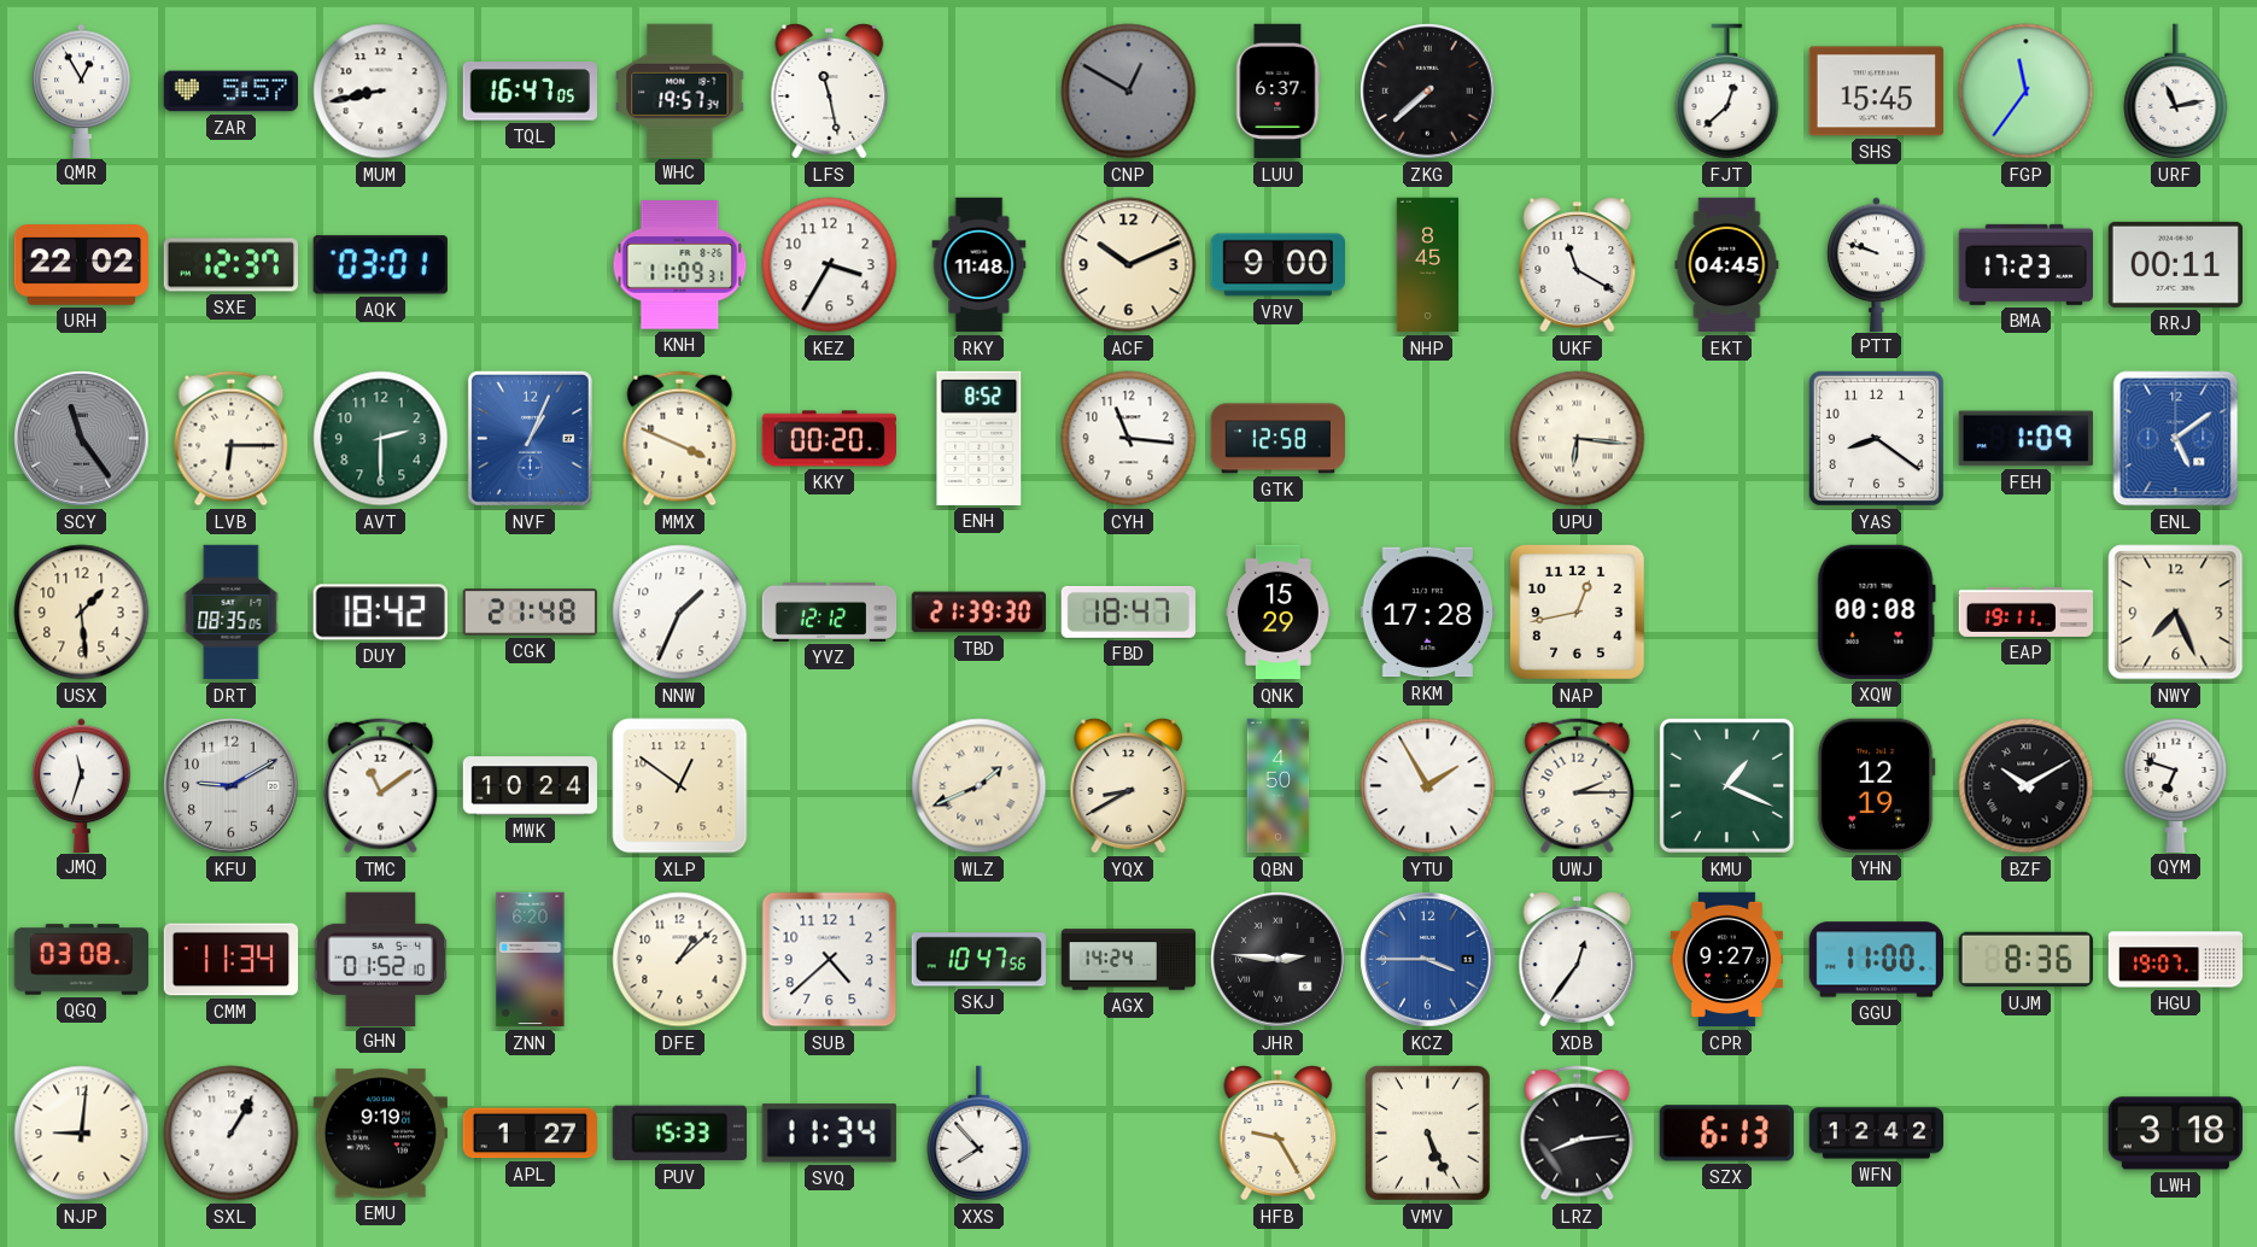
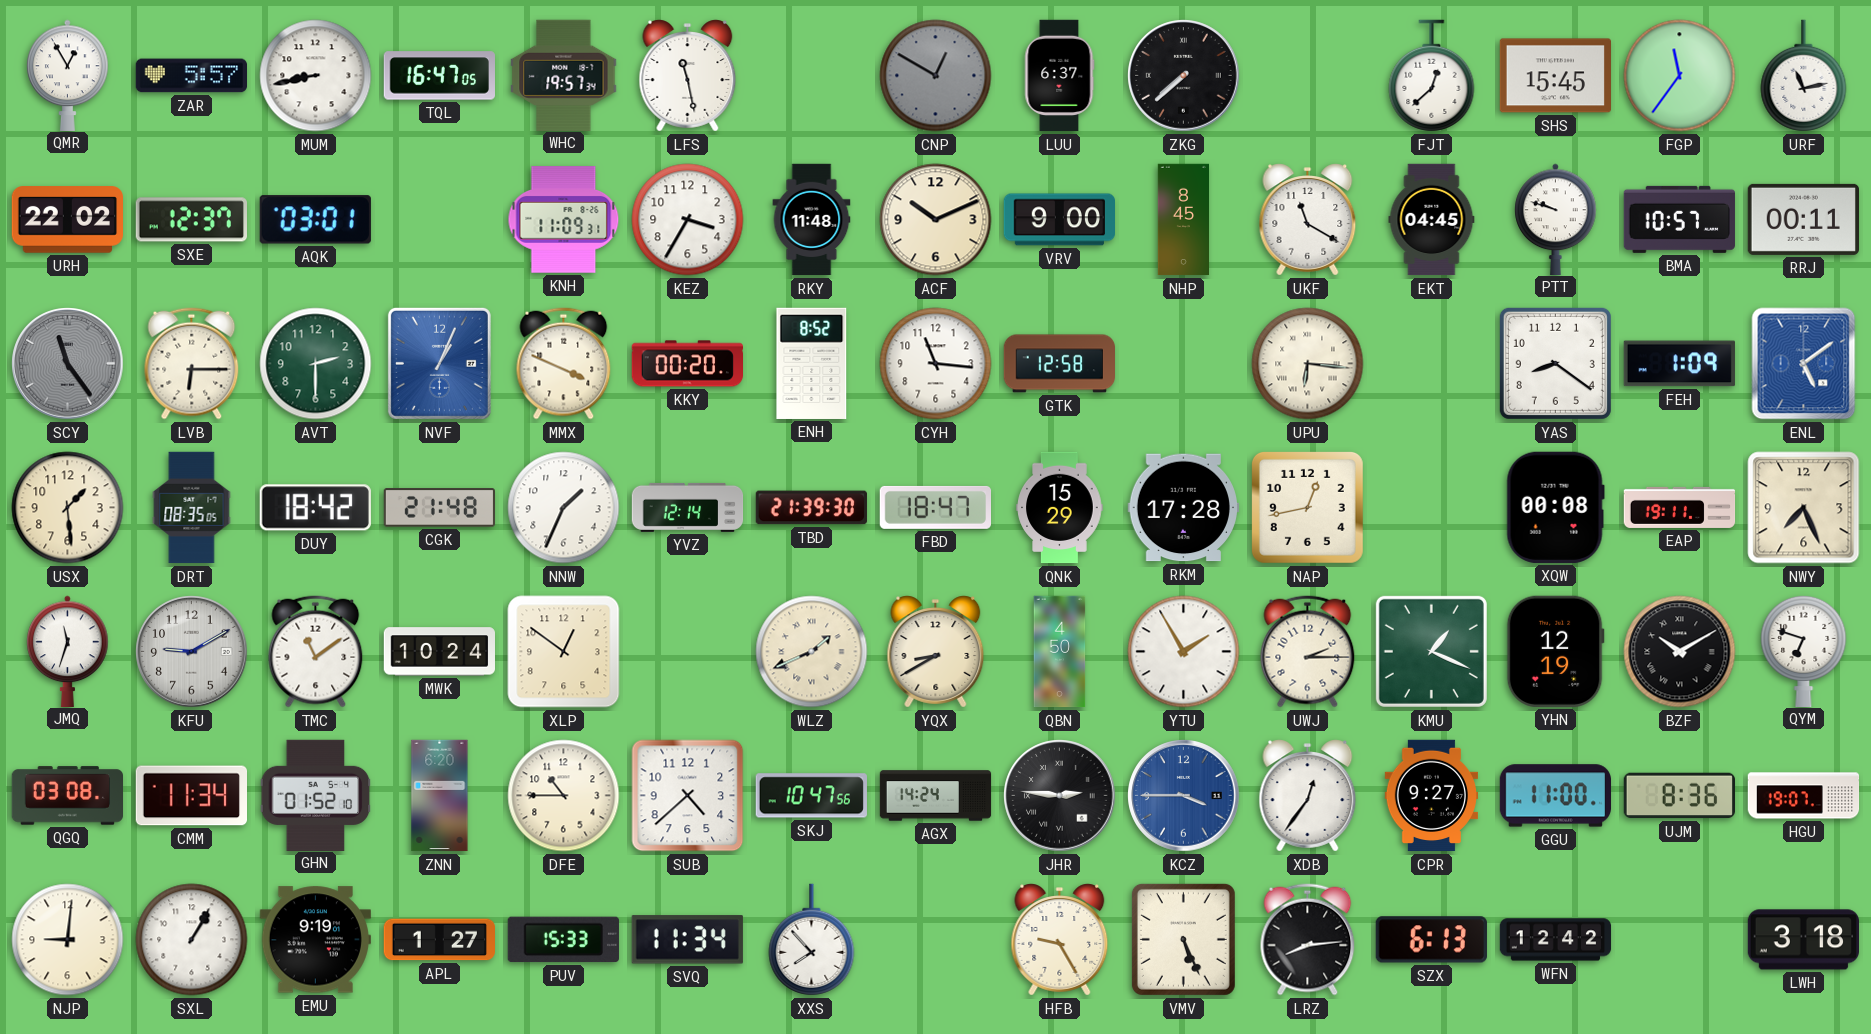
BMA: 17:23 -> 10:57 (1679, 219)
YVZ: 12:12 -> 12:14 (688, 507)
DFE: 1:08 -> 10:45 (564, 796)
